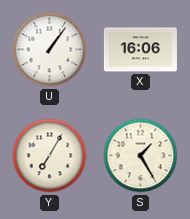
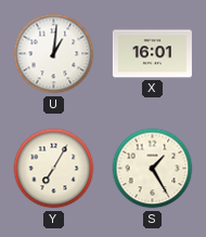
U: 1:06 -> 1:01 (54, 54)
X: 16:06 -> 16:01 (152, 54)
